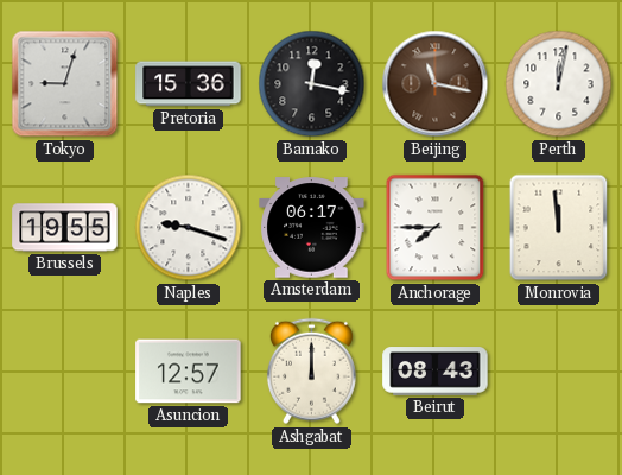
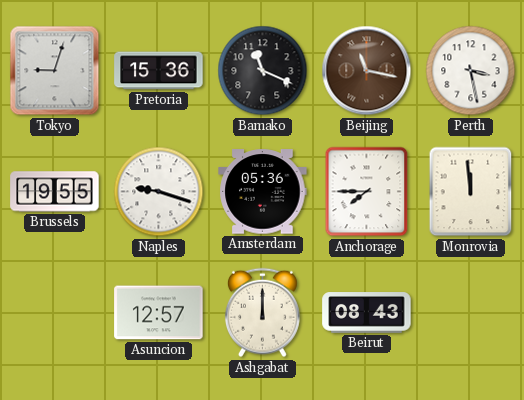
Bamako: 12:17 -> 11:19 (263, 71)
Perth: 12:02 -> 3:28 (471, 71)
Amsterdam: 06:17 -> 05:36 (263, 192)
